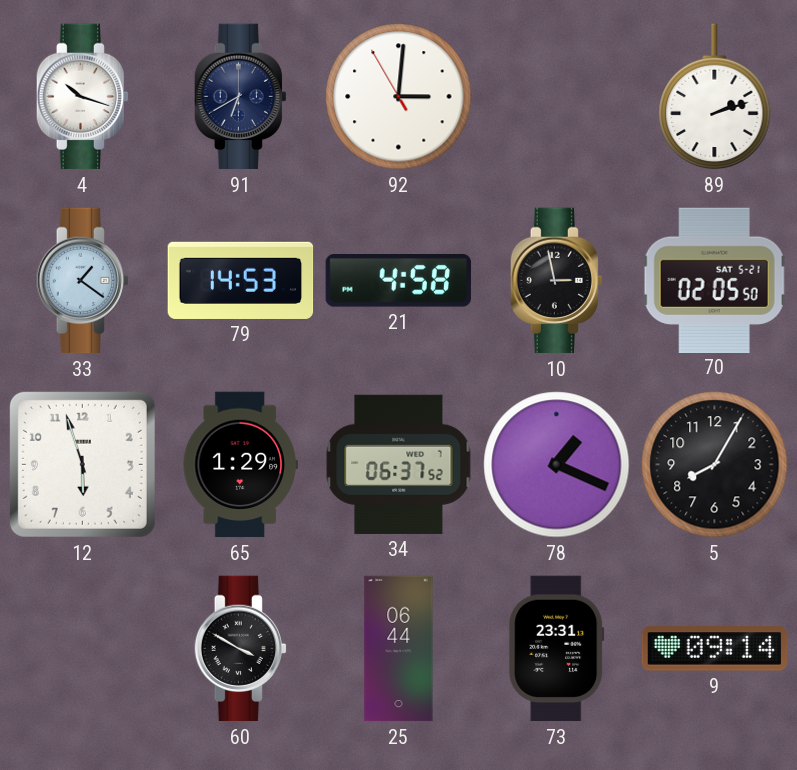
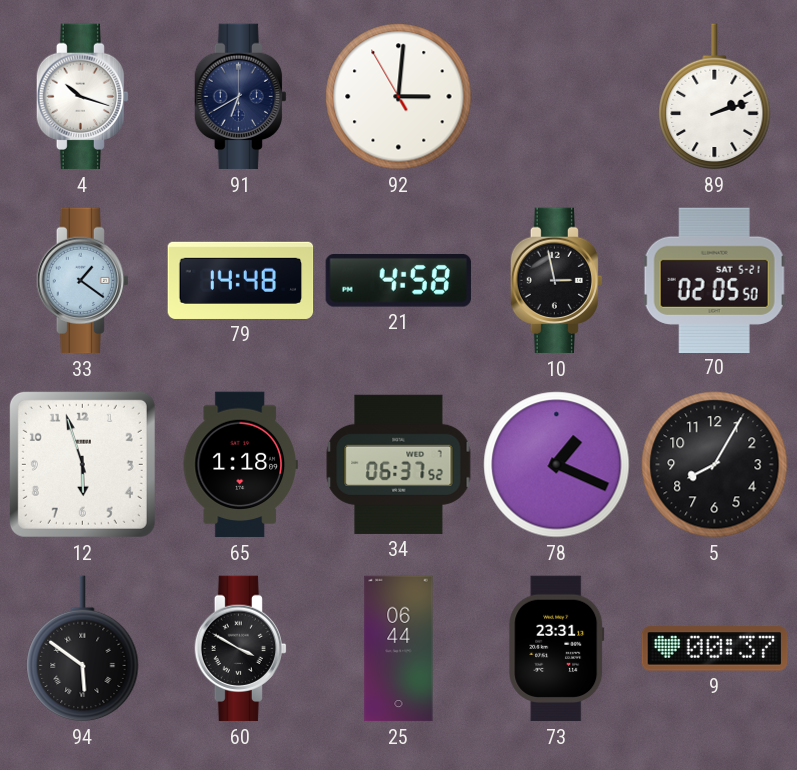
79: 14:53 -> 14:48 (241, 280)
65: 1:29 -> 1:18 (240, 465)
94: none -> 5:51 (83, 649)
9: 09:14 -> 00:37 (715, 649)
